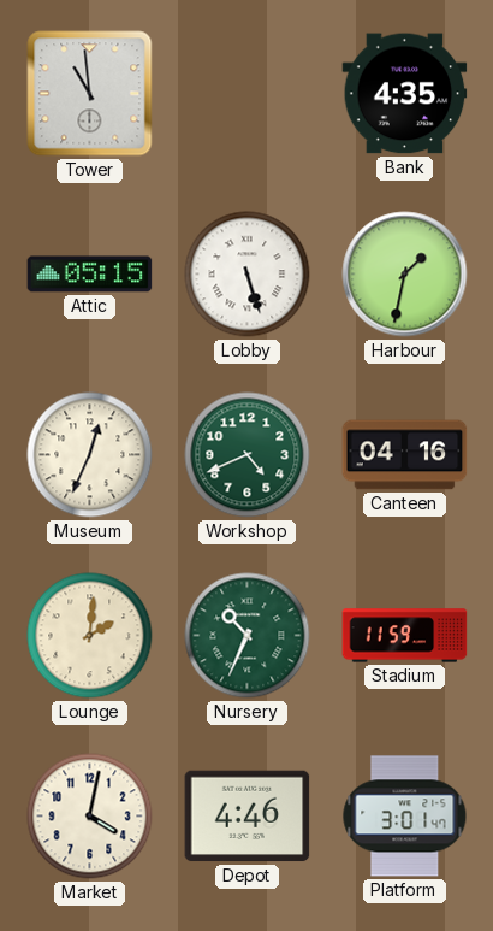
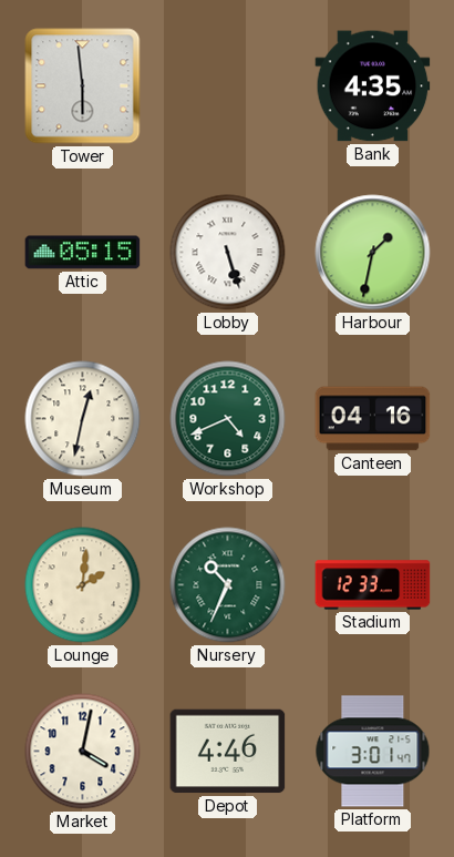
Tower: 10:59 -> 5:59 (83, 86)
Museum: 12:34 -> 12:32 (83, 419)
Stadium: 11:59 -> 12:33 (373, 585)
